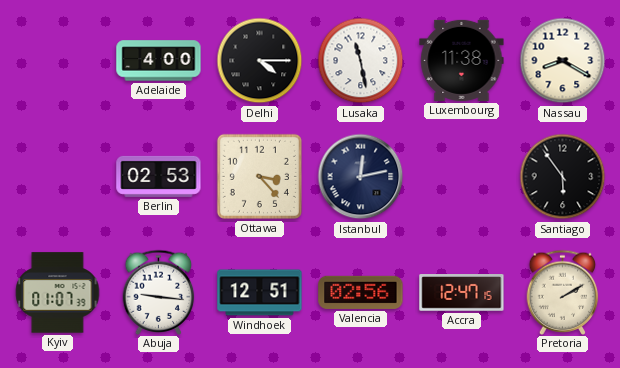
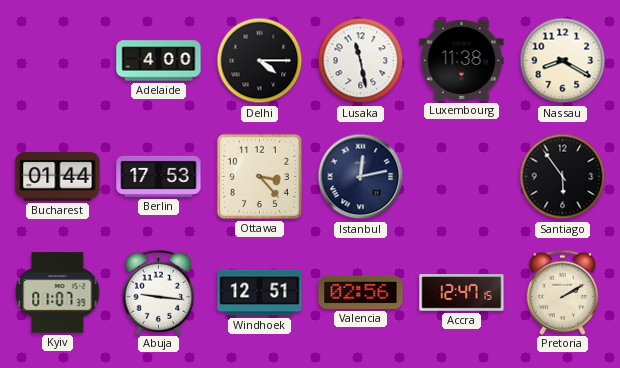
Bucharest: none -> 01:44 (58, 177)
Berlin: 02:53 -> 17:53 (159, 176)
